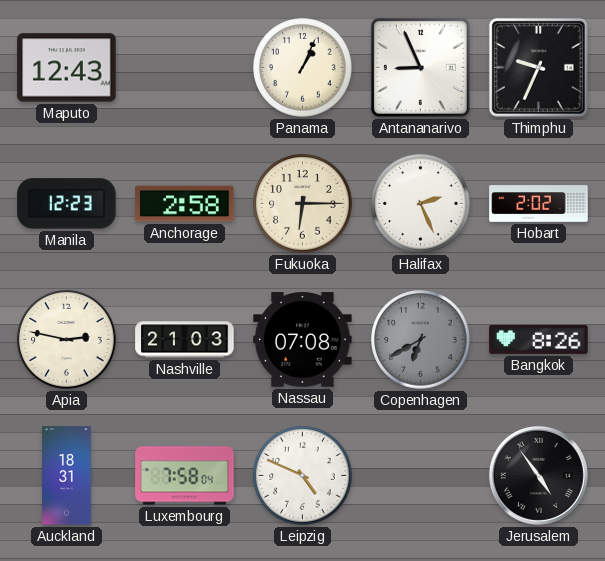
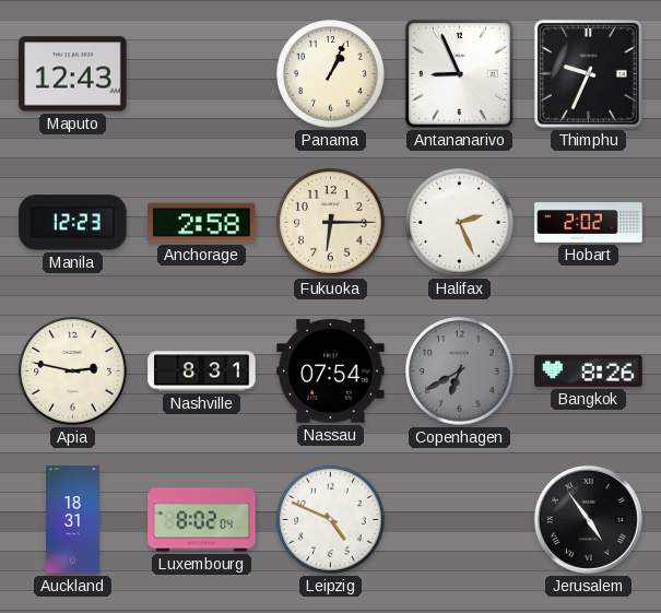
Nashville: 21:03 -> 8:31 (202, 372)
Nassau: 07:08 -> 07:54 (331, 372)
Luxembourg: 7:58 -> 8:02 (202, 520)
